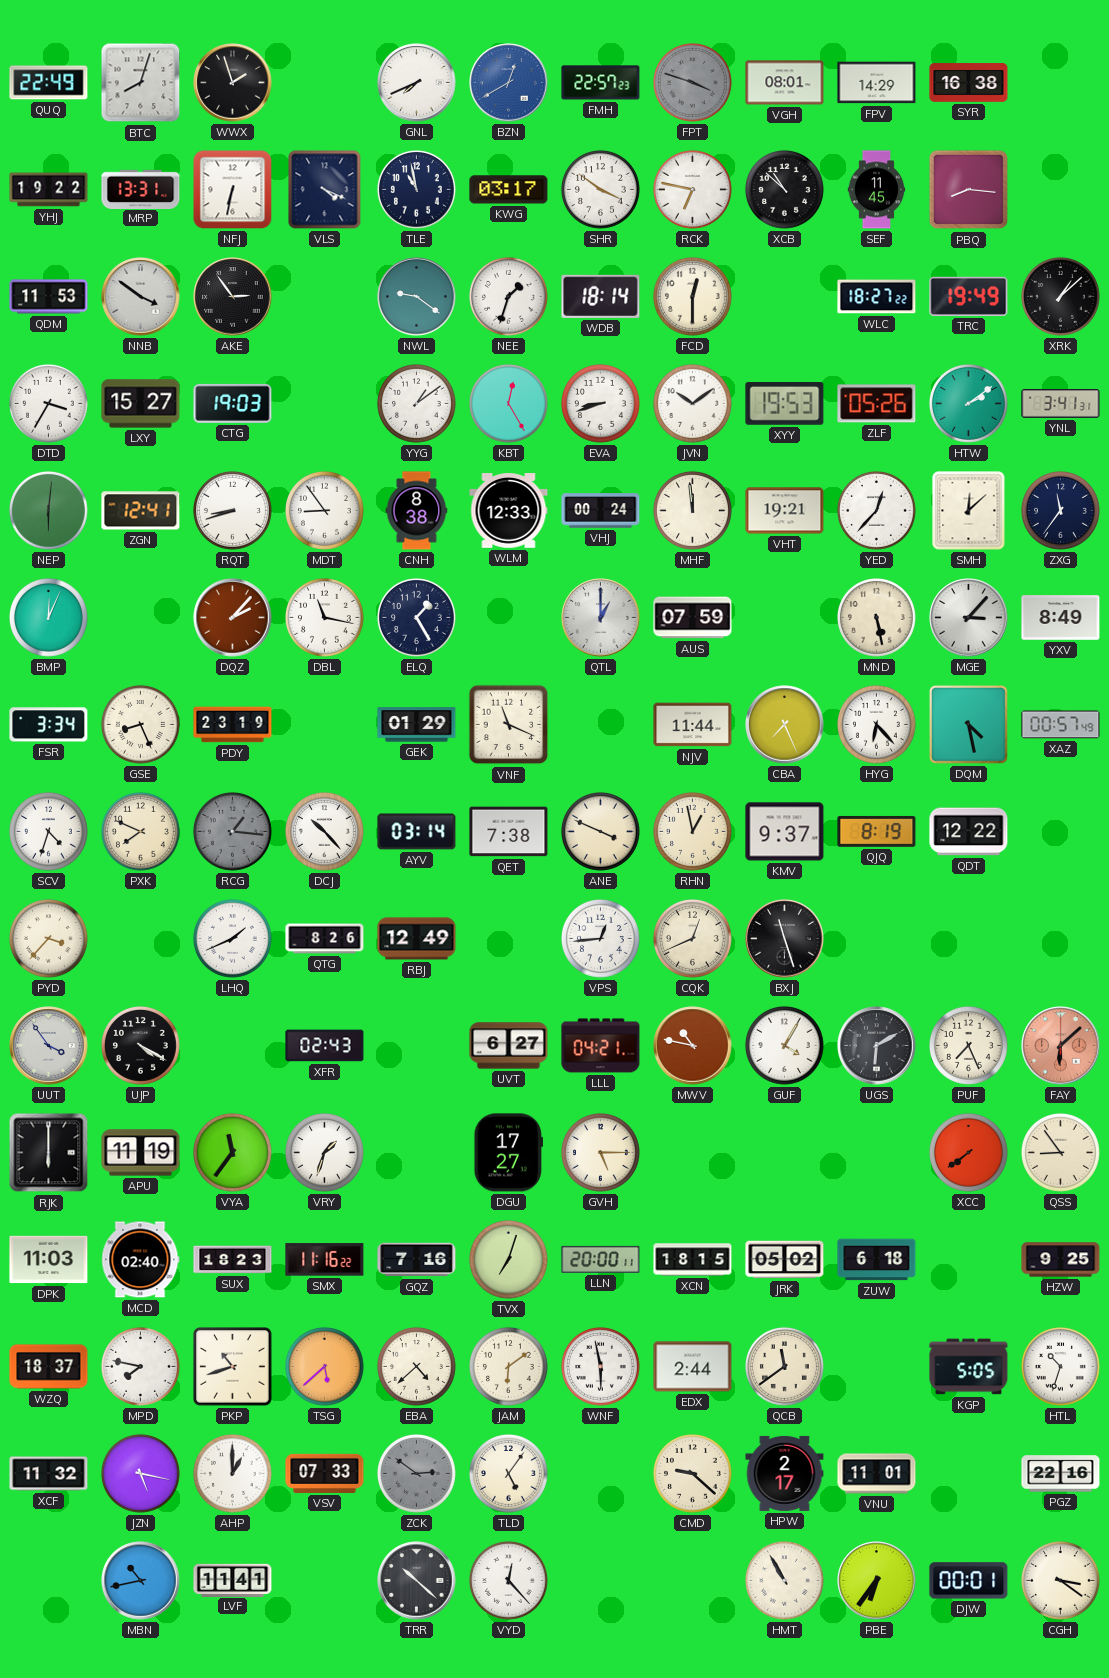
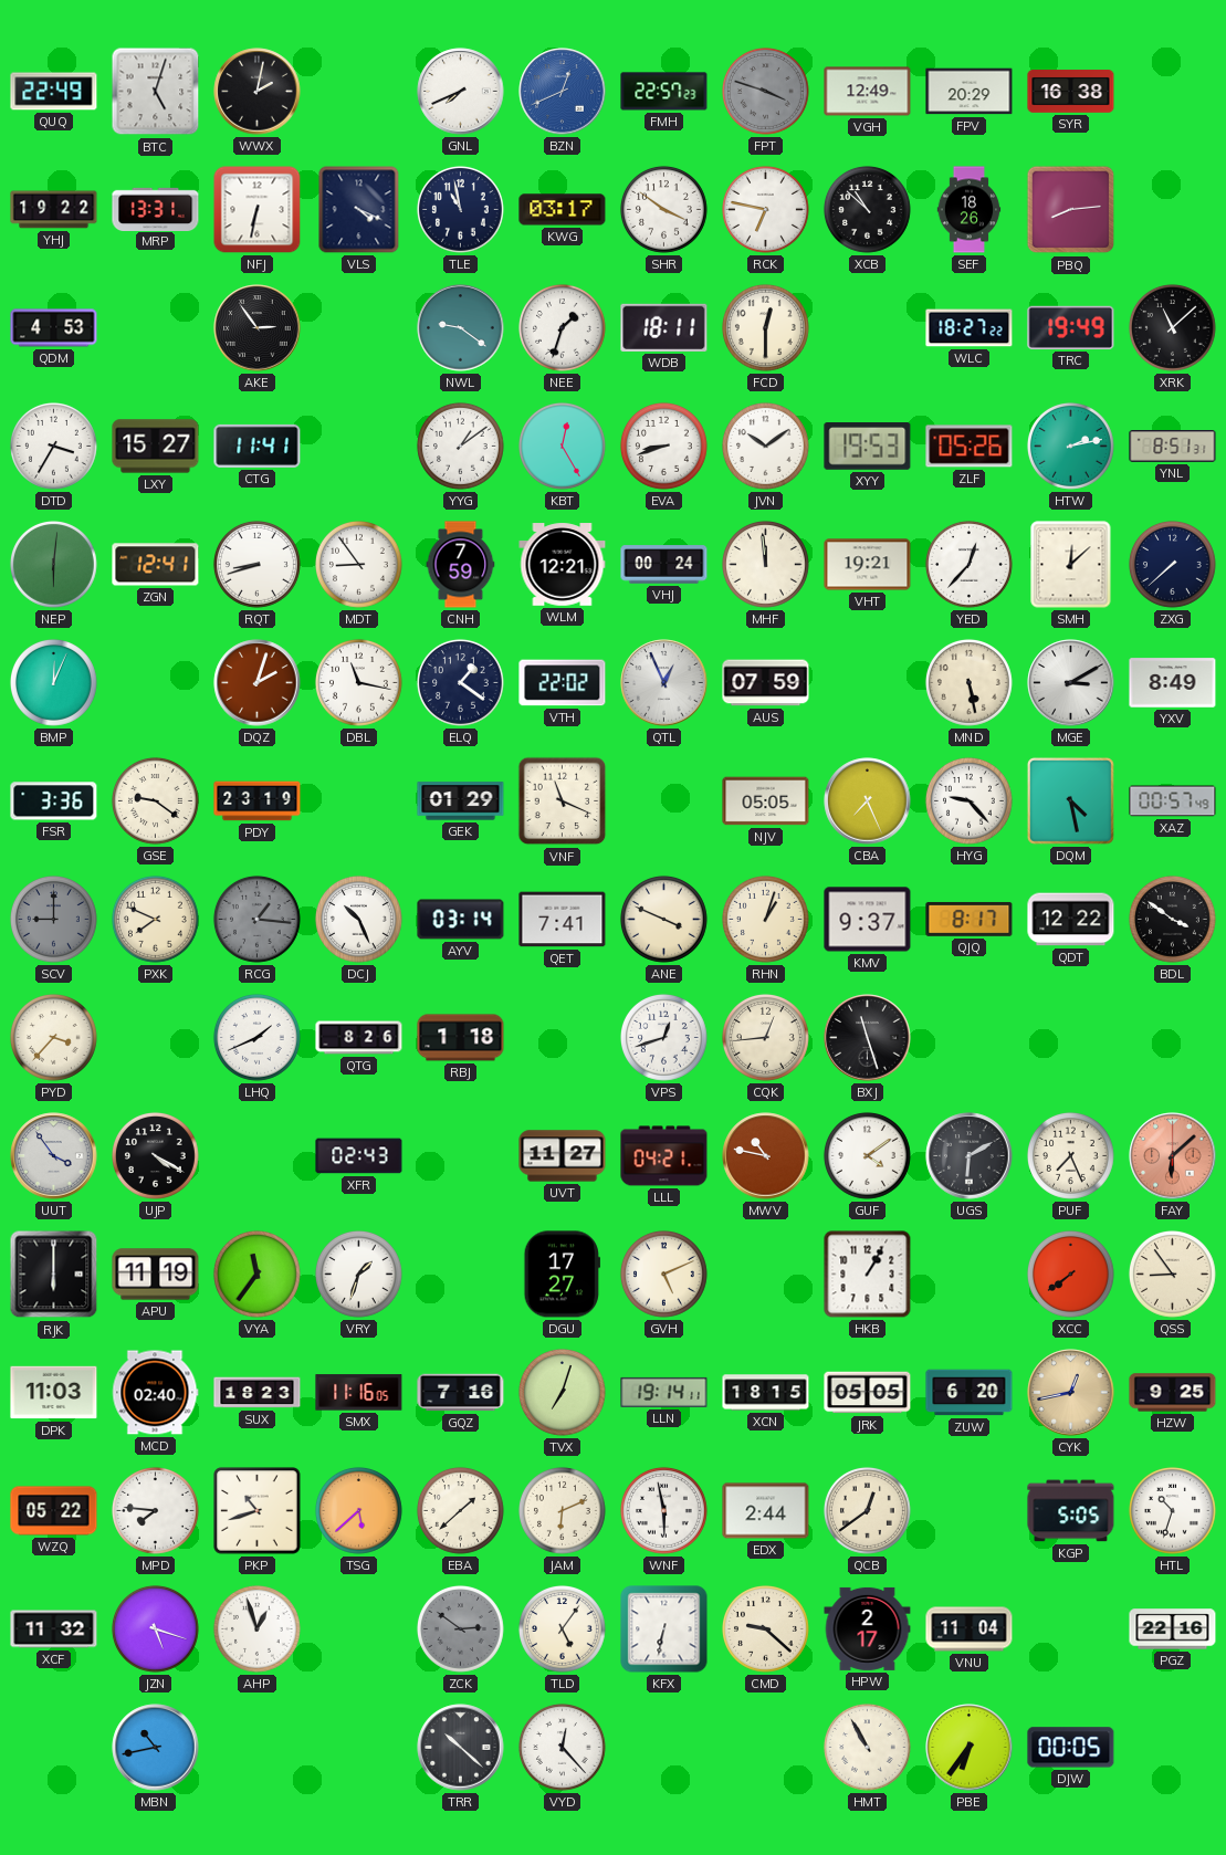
BTC: 8:03 -> 5:03 (156, 92)
WWX: 1:57 -> 2:02 (258, 92)
BZN: 12:40 -> 12:41 (563, 92)
VGH: 08:01 -> 12:49 (868, 92)
FPV: 14:29 -> 20:29 (970, 92)
SEF: 11:45 -> 18:26 (970, 210)
PBQ: 8:16 -> 8:14 (1071, 210)
QDM: 11:53 -> 4:53 (54, 328)
NNB: 3:51 -> none (141, 297)
WDB: 18:14 -> 18:11 (664, 327)
XRK: 1:08 -> 11:08 (1172, 327)
CTG: 19:03 -> 11:41 (258, 446)
HTW: 2:09 -> 2:13 (1070, 446)
YNL: 3:41 -> 8:51 (1173, 447)
CNH: 8:38 -> 7:59 (461, 565)
WLM: 12:33 -> 12:21 (563, 565)
ZXG: 11:36 -> 7:38 (1172, 564)
DQZ: 2:07 -> 2:03 (258, 683)
ELQ: 1:25 -> 1:21 (460, 682)
VTH: none -> 22:02 (563, 683)
QTL: 1:00 -> 12:56 (664, 683)
MGE: 3:07 -> 3:10 (1071, 683)
FSR: 3:34 -> 3:36 (54, 801)
GSE: 8:26 -> 9:21 (155, 800)
NJV: 11:44 -> 05:05 (766, 801)
HYG: 6:23 -> 9:23 (968, 800)
SCV: 4:33 -> 9:00 (53, 919)
SCV dial: white -> grey (53, 919)
DCJ: 10:23 -> 10:26 (358, 919)
QET: 7:38 -> 7:41 (563, 920)
RHN: 12:58 -> 1:03 (765, 919)
QJQ: 8:19 -> 8:17 (970, 919)
BDL: none -> 3:51 (1172, 919)
RBJ: 12:49 -> 1:18 (461, 1038)
VPS: 12:44 -> 12:42 (663, 1037)
CQK: 12:41 -> 12:44 (765, 1037)
UVT: 6:27 -> 11:27 (563, 1156)
GUF: 4:05 -> 4:09 (867, 1155)
GVH: 5:15 -> 5:11 (663, 1274)
HKB: none -> 1:05 (868, 1275)
SMX: 11:16:22 -> 11:16:05 (359, 1393)
LLN: 20:00 -> 19:14 (664, 1392)
JRK: 05:02 -> 05:05 (868, 1393)
ZUW: 6:18 -> 6:20 (970, 1393)
CYK: none -> 12:43 (1071, 1393)
WZQ: 18:37 -> 05:22 (54, 1511)
MPD: 7:47 -> 7:46 (155, 1510)
EBA: 4:38 -> 1:38 (460, 1510)
JAM: 6:09 -> 6:11 (562, 1510)
QCB: 11:39 -> 12:39 (867, 1510)
JZN: 5:17 -> 5:18 (155, 1628)
AHP: 1:00 -> 12:57 (256, 1628)
VSV: 07:33 -> none (325, 1473)
KFX: none -> 6:32 (664, 1629)
VNU: 11:01 -> 11:04 (970, 1629)
LVF: 11:41 -> none (233, 1580)
DJW: 00:01 -> 00:05 (1071, 1748)
CGH: 3:21 -> none (1060, 1580)
